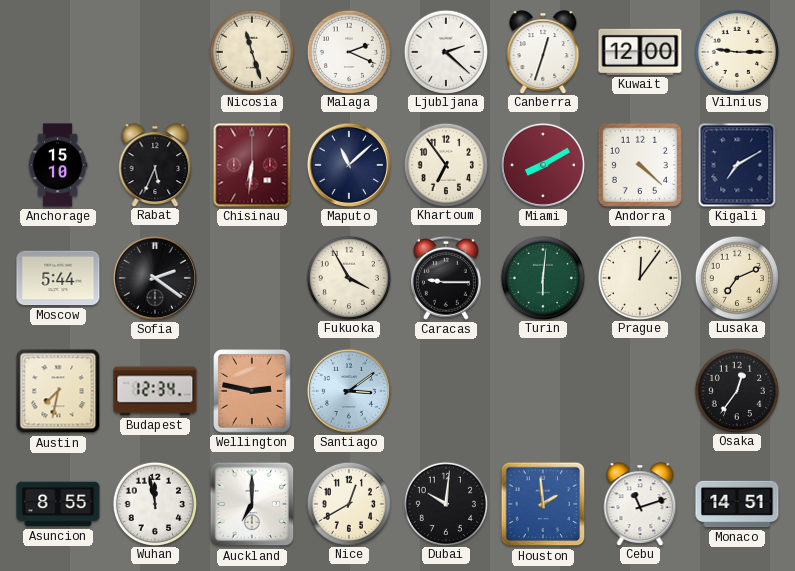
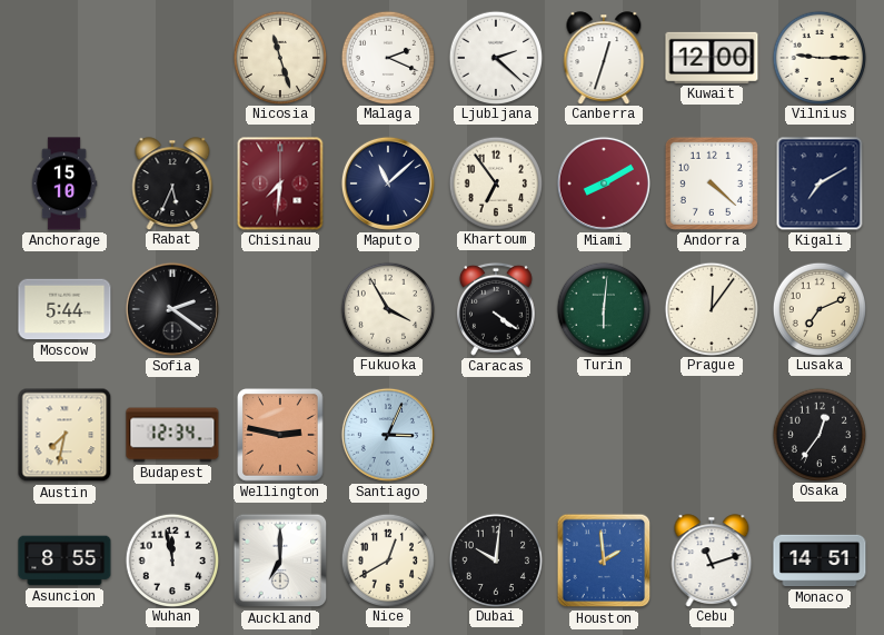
Chisinau: 6:31 -> 7:31 (280, 183)
Caracas: 9:15 -> 4:21 (496, 309)
Santiago: 3:09 -> 3:04 (388, 435)
